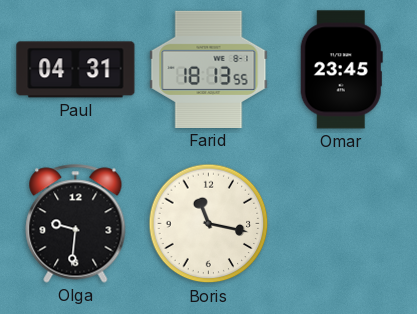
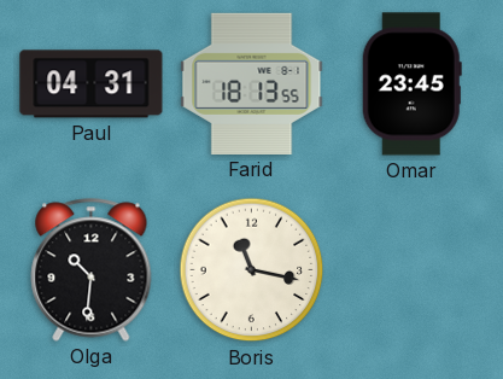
Olga: 9:31 -> 10:31 (92, 270)
